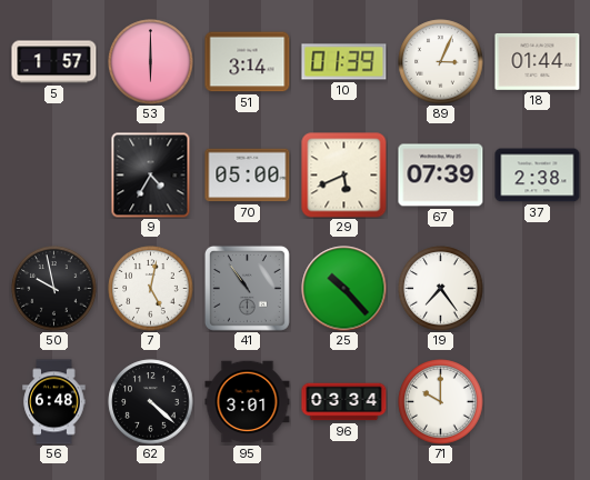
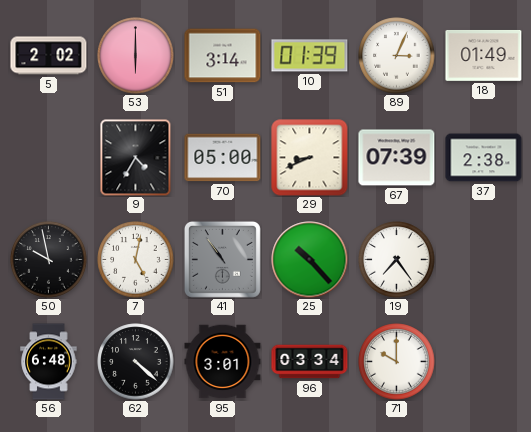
5: 1:57 -> 2:02 (49, 56)
18: 01:44 -> 01:49 (484, 55)
29: 5:41 -> 8:41 (310, 158)
